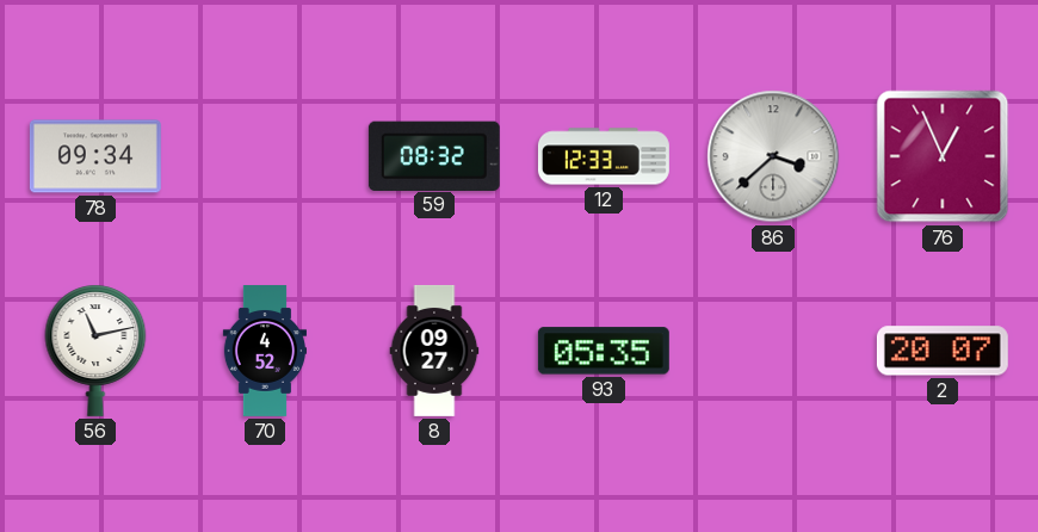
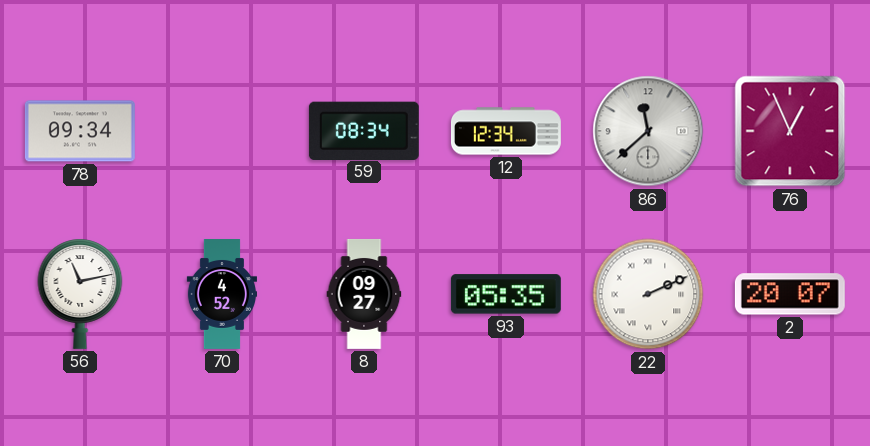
59: 08:32 -> 08:34 (364, 130)
12: 12:33 -> 12:34 (506, 131)
86: 3:38 -> 11:38 (648, 131)
22: none -> 2:11 (648, 294)
